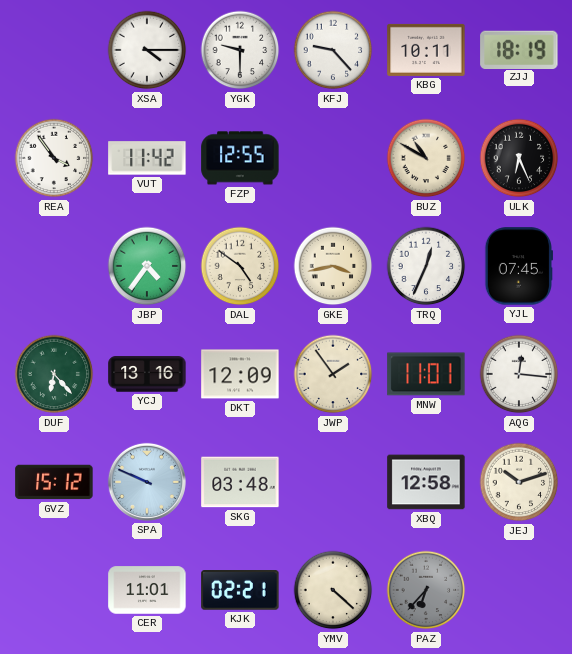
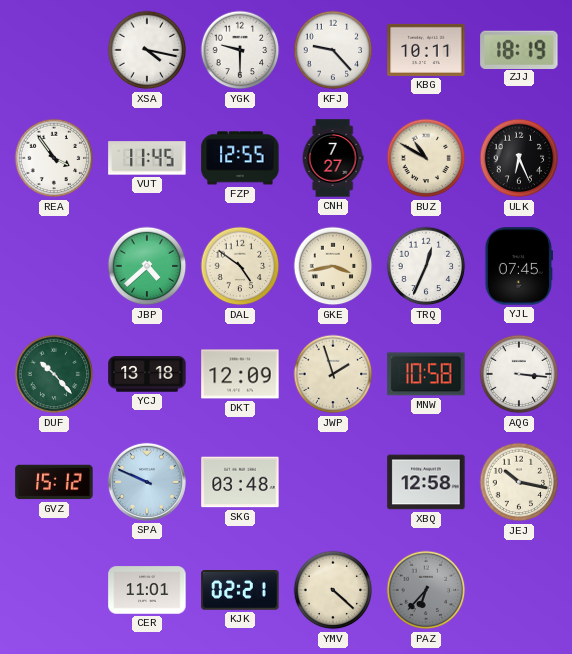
XSA: 4:15 -> 4:17 (147, 50)
VUT: 11:42 -> 11:45 (147, 158)
CNH: none -> 7:27 (333, 158)
JBP: 4:36 -> 4:38 (147, 266)
DUF: 6:23 -> 10:23 (54, 374)
YCJ: 13:16 -> 13:18 (147, 374)
JWP: 1:54 -> 1:57 (333, 374)
MNW: 11:01 -> 10:58 (426, 374)
AQG: 12:16 -> 3:16 (519, 374)
JEJ: 10:12 -> 10:17 (519, 482)
